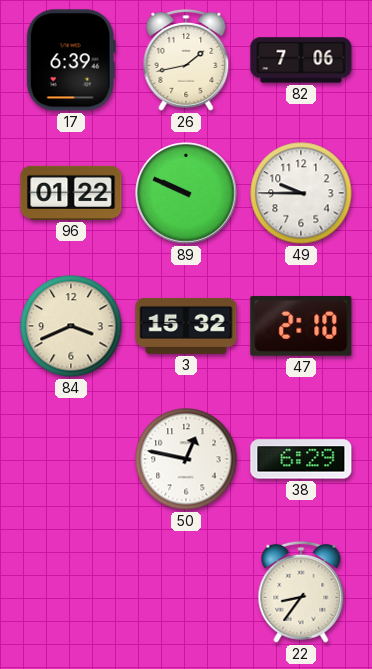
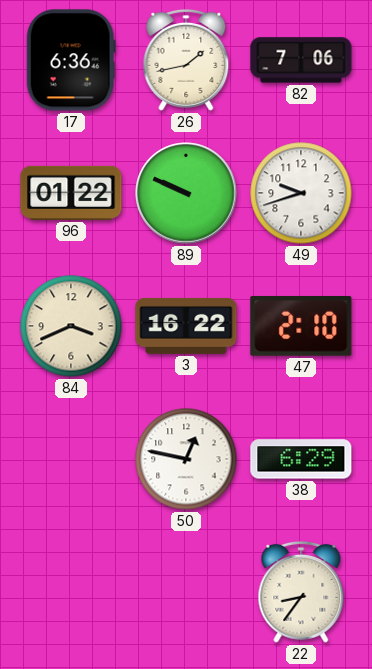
17: 6:39 -> 6:36 (71, 60)
49: 9:45 -> 9:42 (301, 193)
3: 15:32 -> 16:22 (186, 326)
